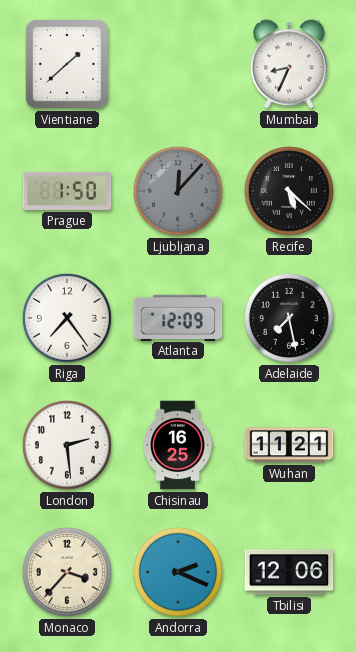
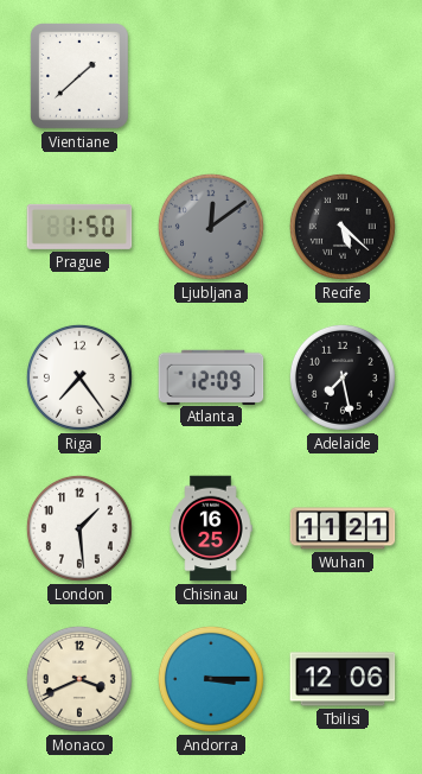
Mumbai: 8:34 -> none (289, 64)
Ljubljana: 12:07 -> 12:09 (211, 227)
London: 2:29 -> 1:29 (79, 528)
Monaco: 3:37 -> 3:41 (79, 679)
Andorra: 2:19 -> 3:15 (211, 679)
